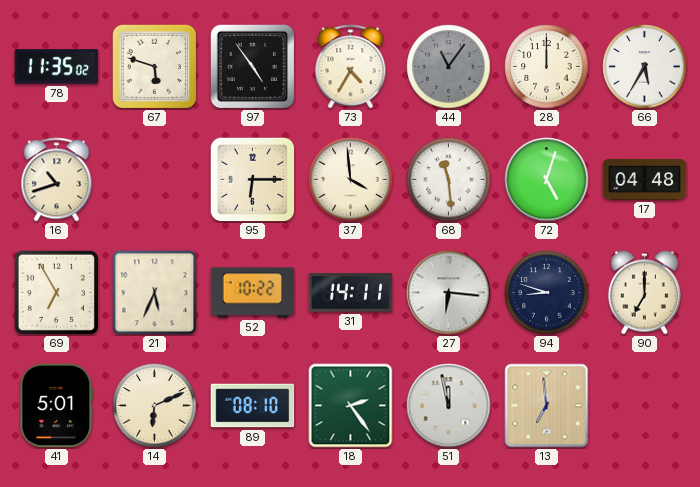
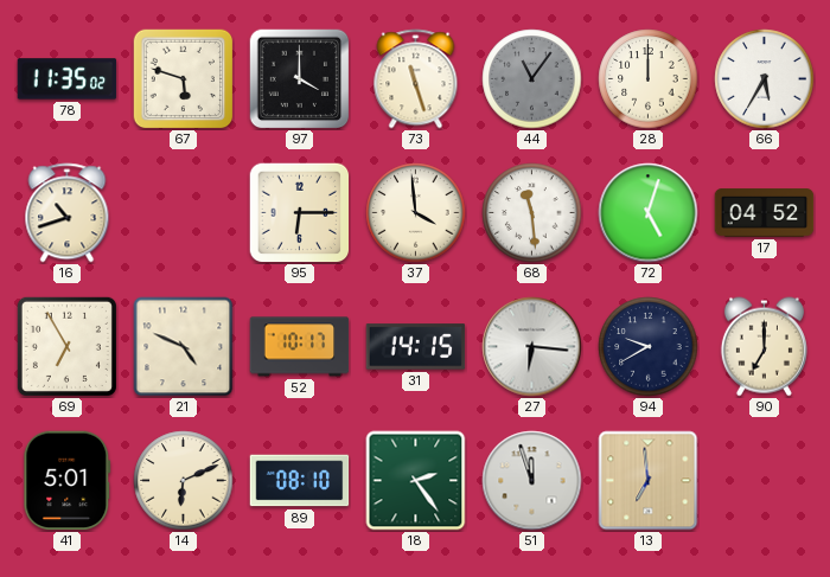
97: 4:54 -> 4:00 (299, 78)
73: 4:35 -> 11:27 (416, 79)
17: 04:48 -> 04:52 (765, 213)
21: 5:34 -> 4:49 (184, 347)
52: 10:22 -> 10:17 (300, 347)
31: 14:11 -> 14:15 (416, 347)
94: 8:48 -> 9:40 (649, 347)
51: 11:58 -> 11:57 (532, 481)
